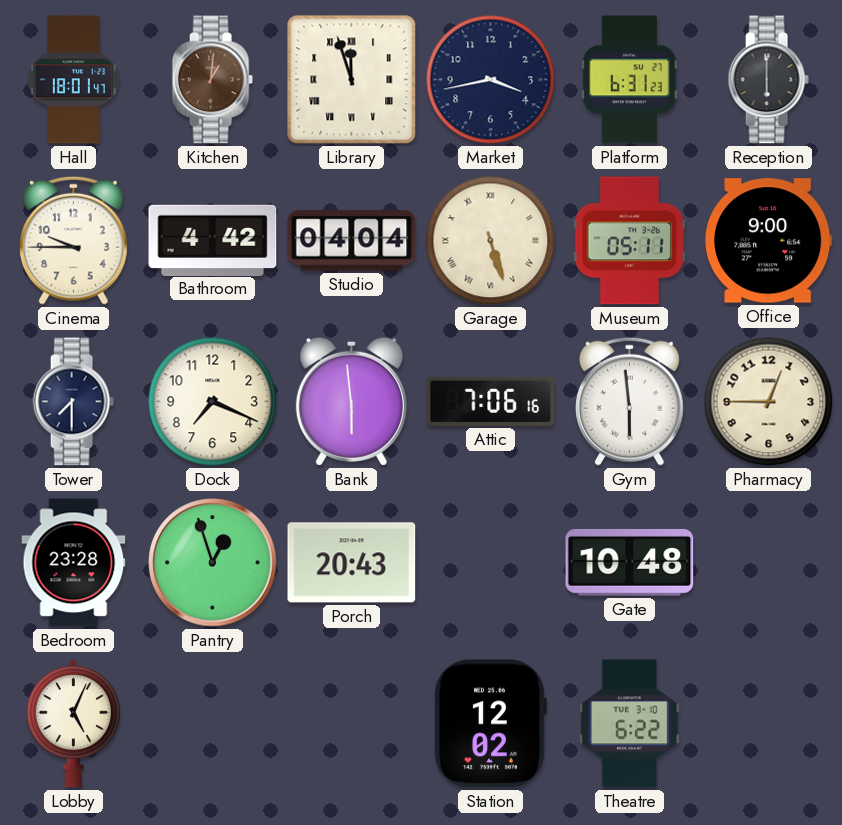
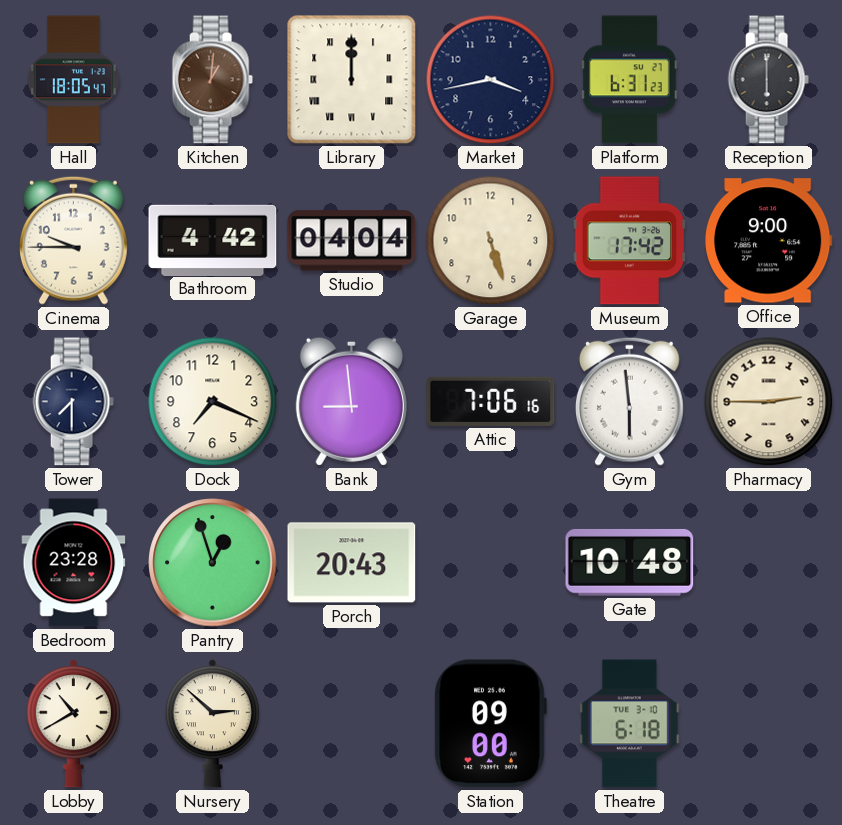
Hall: 18:01 -> 18:05 (73, 80)
Library: 11:57 -> 12:00 (352, 80)
Garage numerals: Roman -> Arabic (491, 241)
Museum: 05:11 -> 17:42 (630, 241)
Bank: 5:59 -> 8:59 (351, 401)
Pharmacy: 12:45 -> 2:45 (769, 402)
Lobby: 5:04 -> 10:40 (73, 724)
Nursery: none -> 2:52 (212, 724)
Station: 12:02 -> 09:00 (490, 724)
Theatre: 6:22 -> 6:18 (629, 724)
